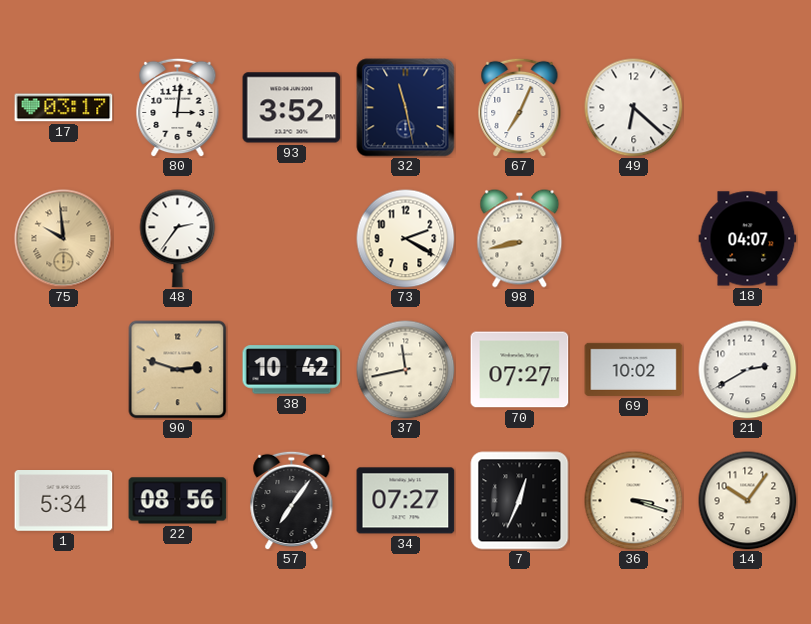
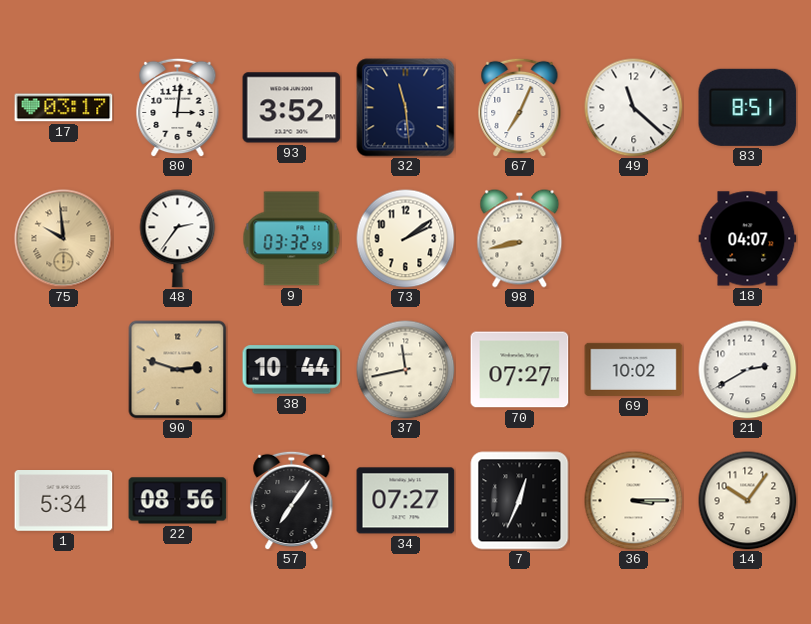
32: 11:28 -> 11:29 (406, 108)
49: 6:22 -> 11:22 (634, 108)
83: none -> 8:51 (748, 107)
9: none -> 03:32 (292, 239)
73: 2:20 -> 2:09 (406, 239)
38: 10:42 -> 10:44 (292, 370)
36: 3:18 -> 3:15 (634, 501)
